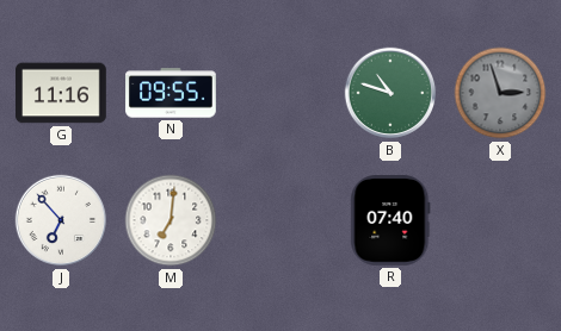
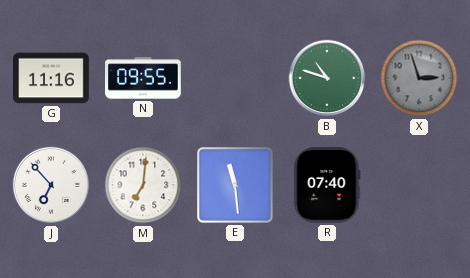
E: none -> 11:29 (236, 186)
